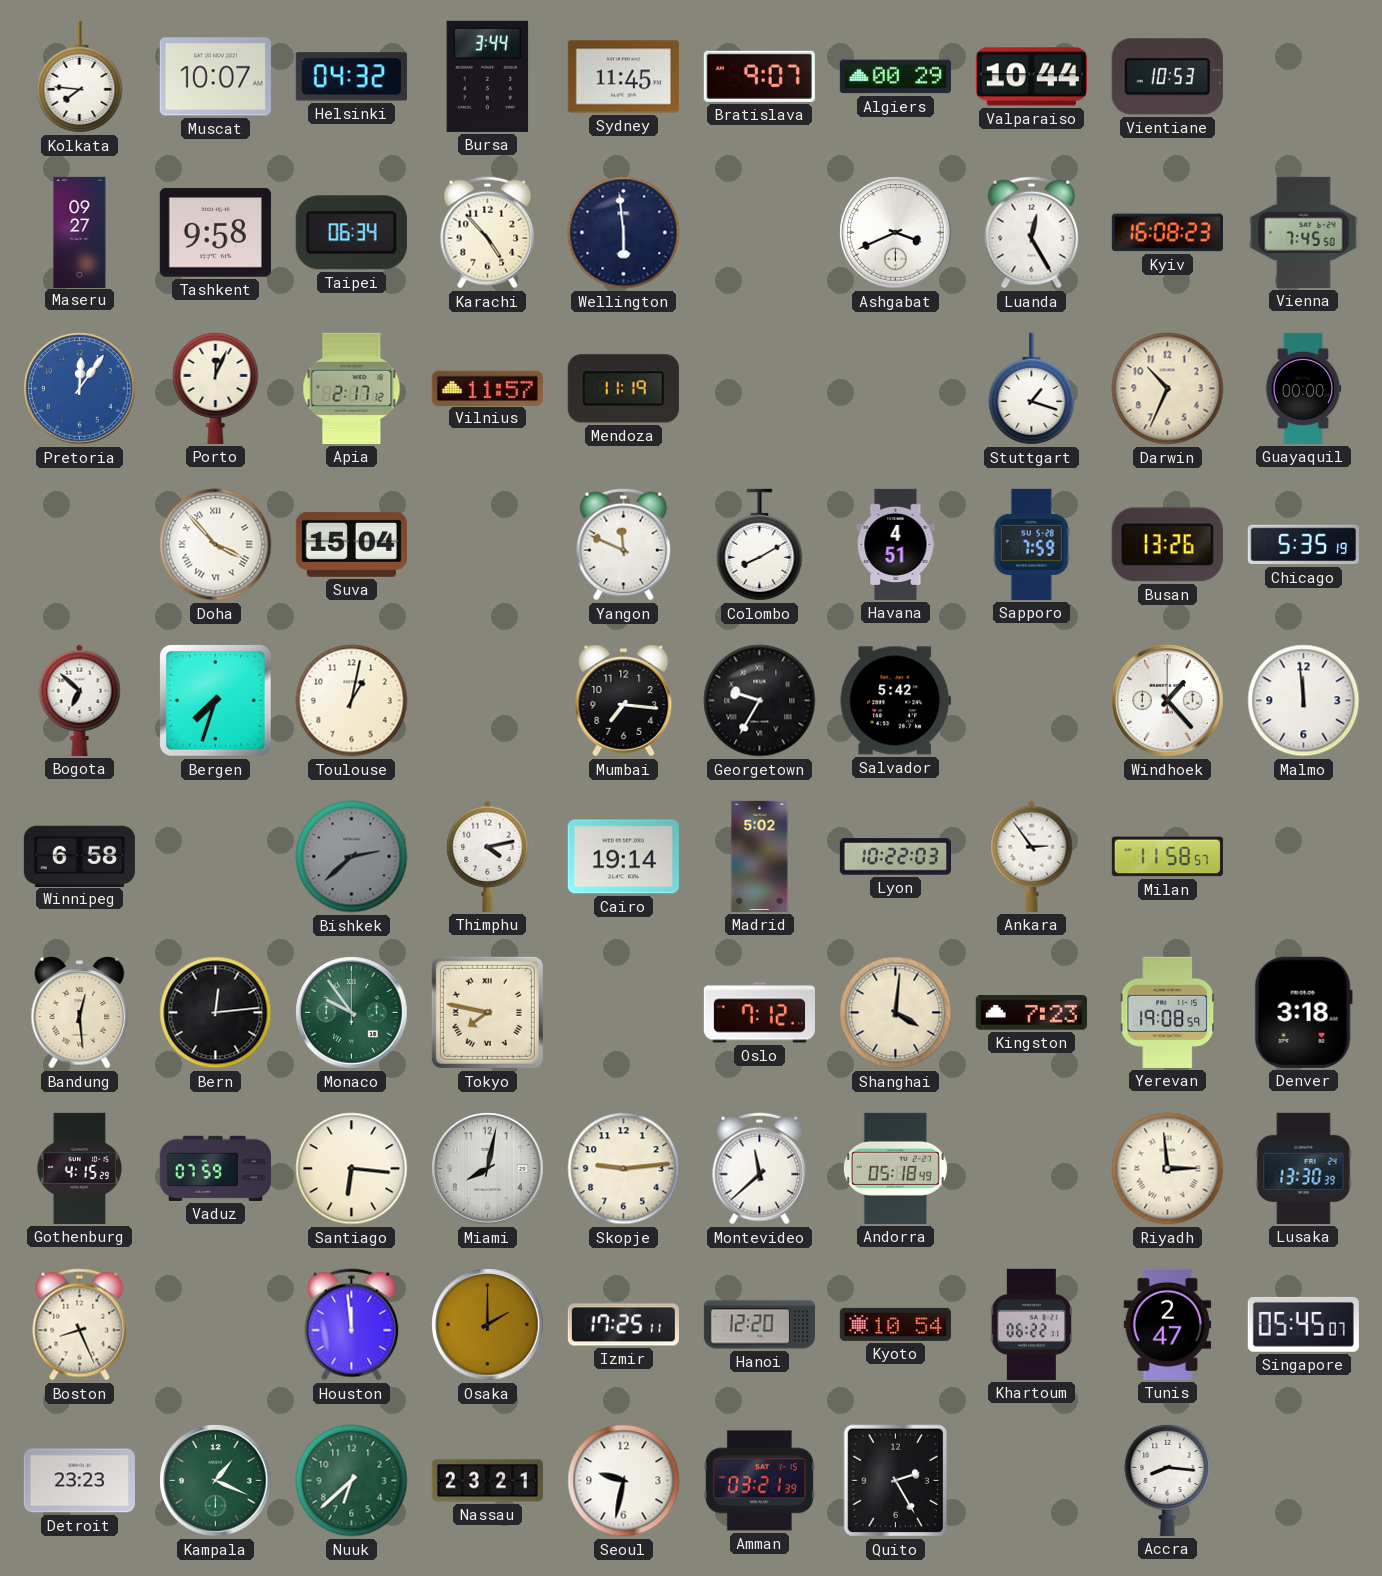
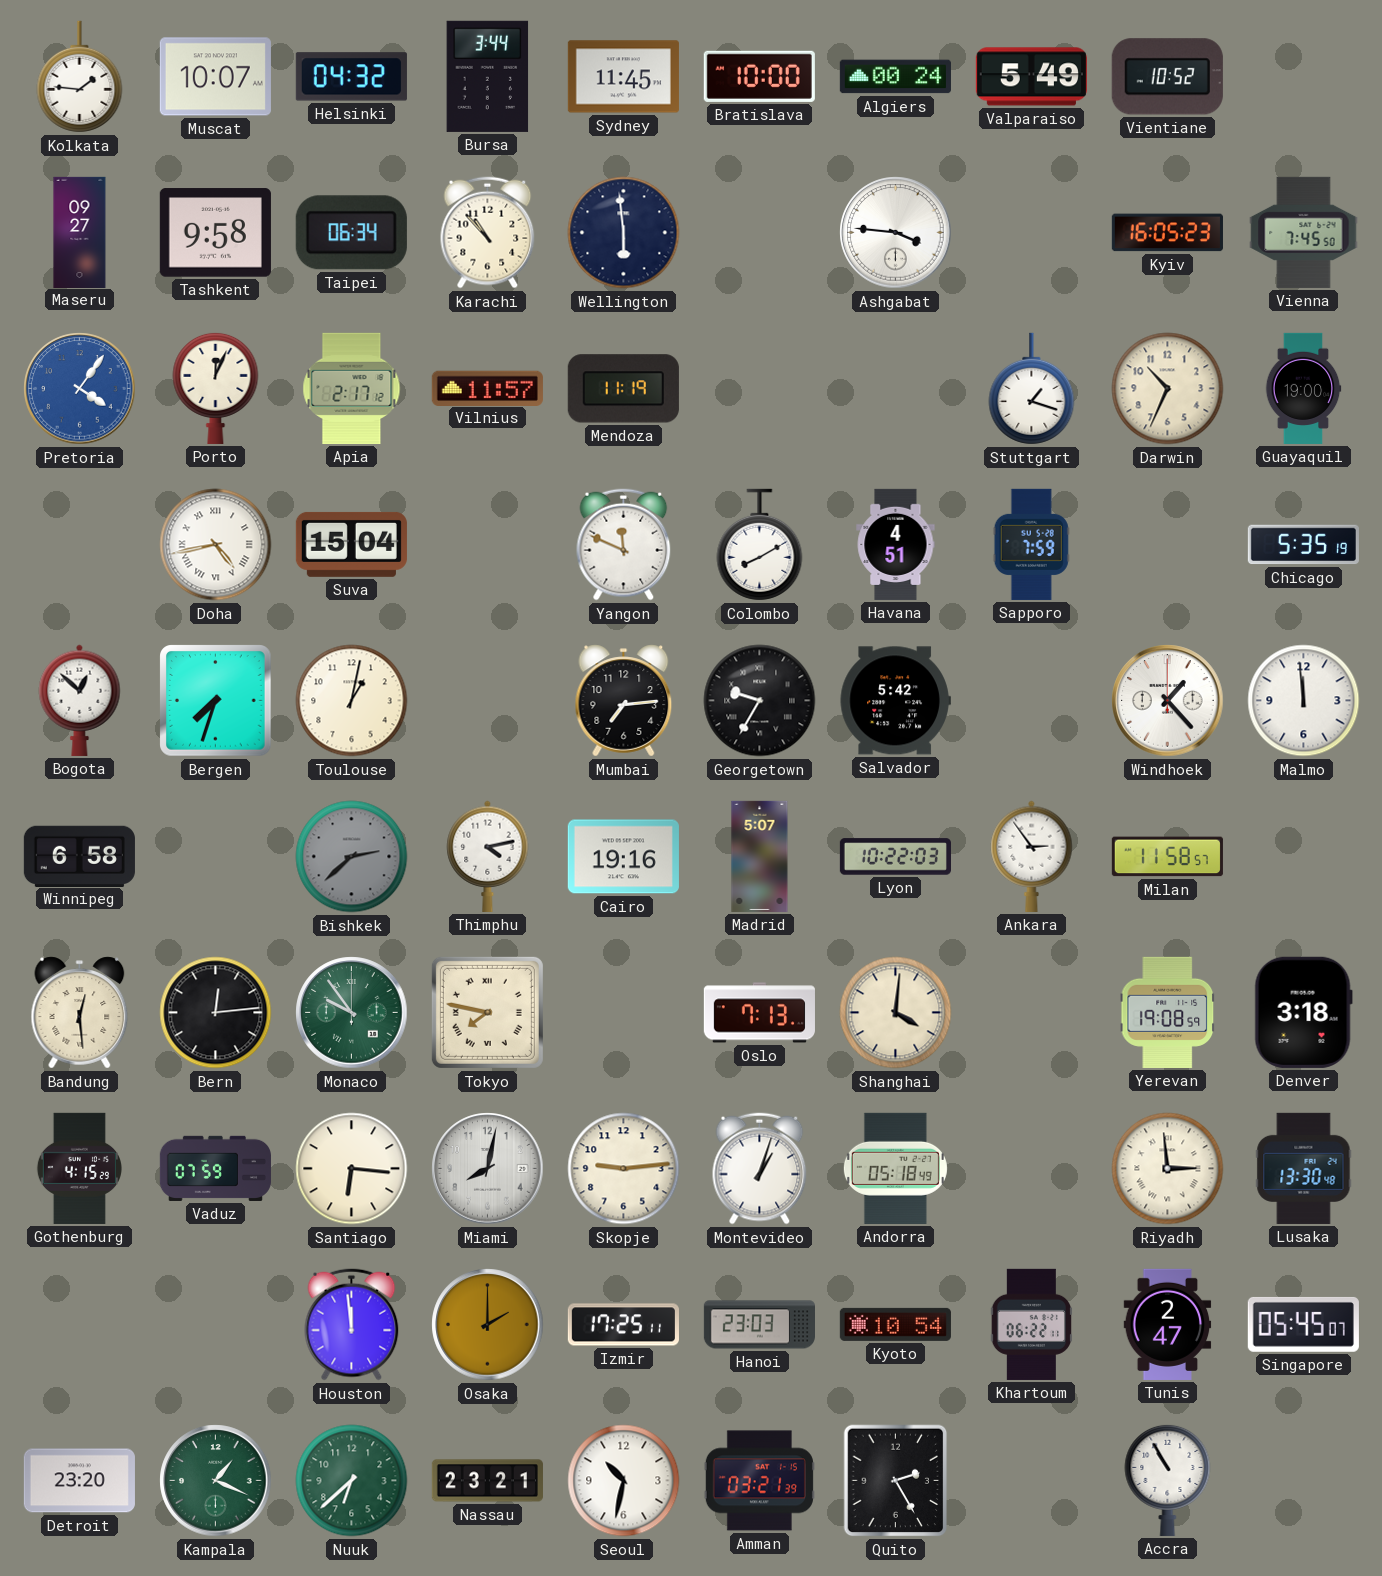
Kolkata: 7:46 -> 1:46 (80, 77)
Bratislava: 9:07 -> 10:00 (759, 76)
Algiers: 00:29 -> 00:24 (895, 77)
Valparaiso: 10:44 -> 5:49 (1031, 77)
Vientiane: 10:53 -> 10:52 (1167, 77)
Karachi: 4:53 -> 10:53 (488, 233)
Ashgabat: 3:41 -> 3:46 (896, 233)
Luanda: 12:25 -> none (1032, 233)
Kyiv: 16:08 -> 16:05 (1167, 233)
Pretoria: 12:06 -> 4:06 (80, 389)
Guayaquil: 00:00 -> 19:00 (1303, 388)
Doha: 3:53 -> 4:43 (216, 545)
Busan: 13:26 -> none (1167, 545)
Bogota: 6:52 -> 12:52 (80, 700)
Mumbai: 7:16 -> 7:14 (624, 701)
Cairo: 19:14 -> 19:16 (623, 857)
Madrid: 5:02 -> 5:07 (760, 856)
Oslo: 7:12 -> 7:13 (759, 1013)
Kingston: 7:23 -> none (1031, 1013)
Montevideo: 11:38 -> 1:03 (760, 1169)
Lusaka: 13:30:39 -> 13:30:48 (1304, 1168)
Boston: 8:26 -> none (80, 1325)
Hanoi: 12:20 -> 23:03 (759, 1325)
Detroit: 23:23 -> 23:20 (79, 1481)
Seoul: 9:32 -> 10:32 (624, 1481)
Accra: 8:16 -> 10:55 (1168, 1480)
